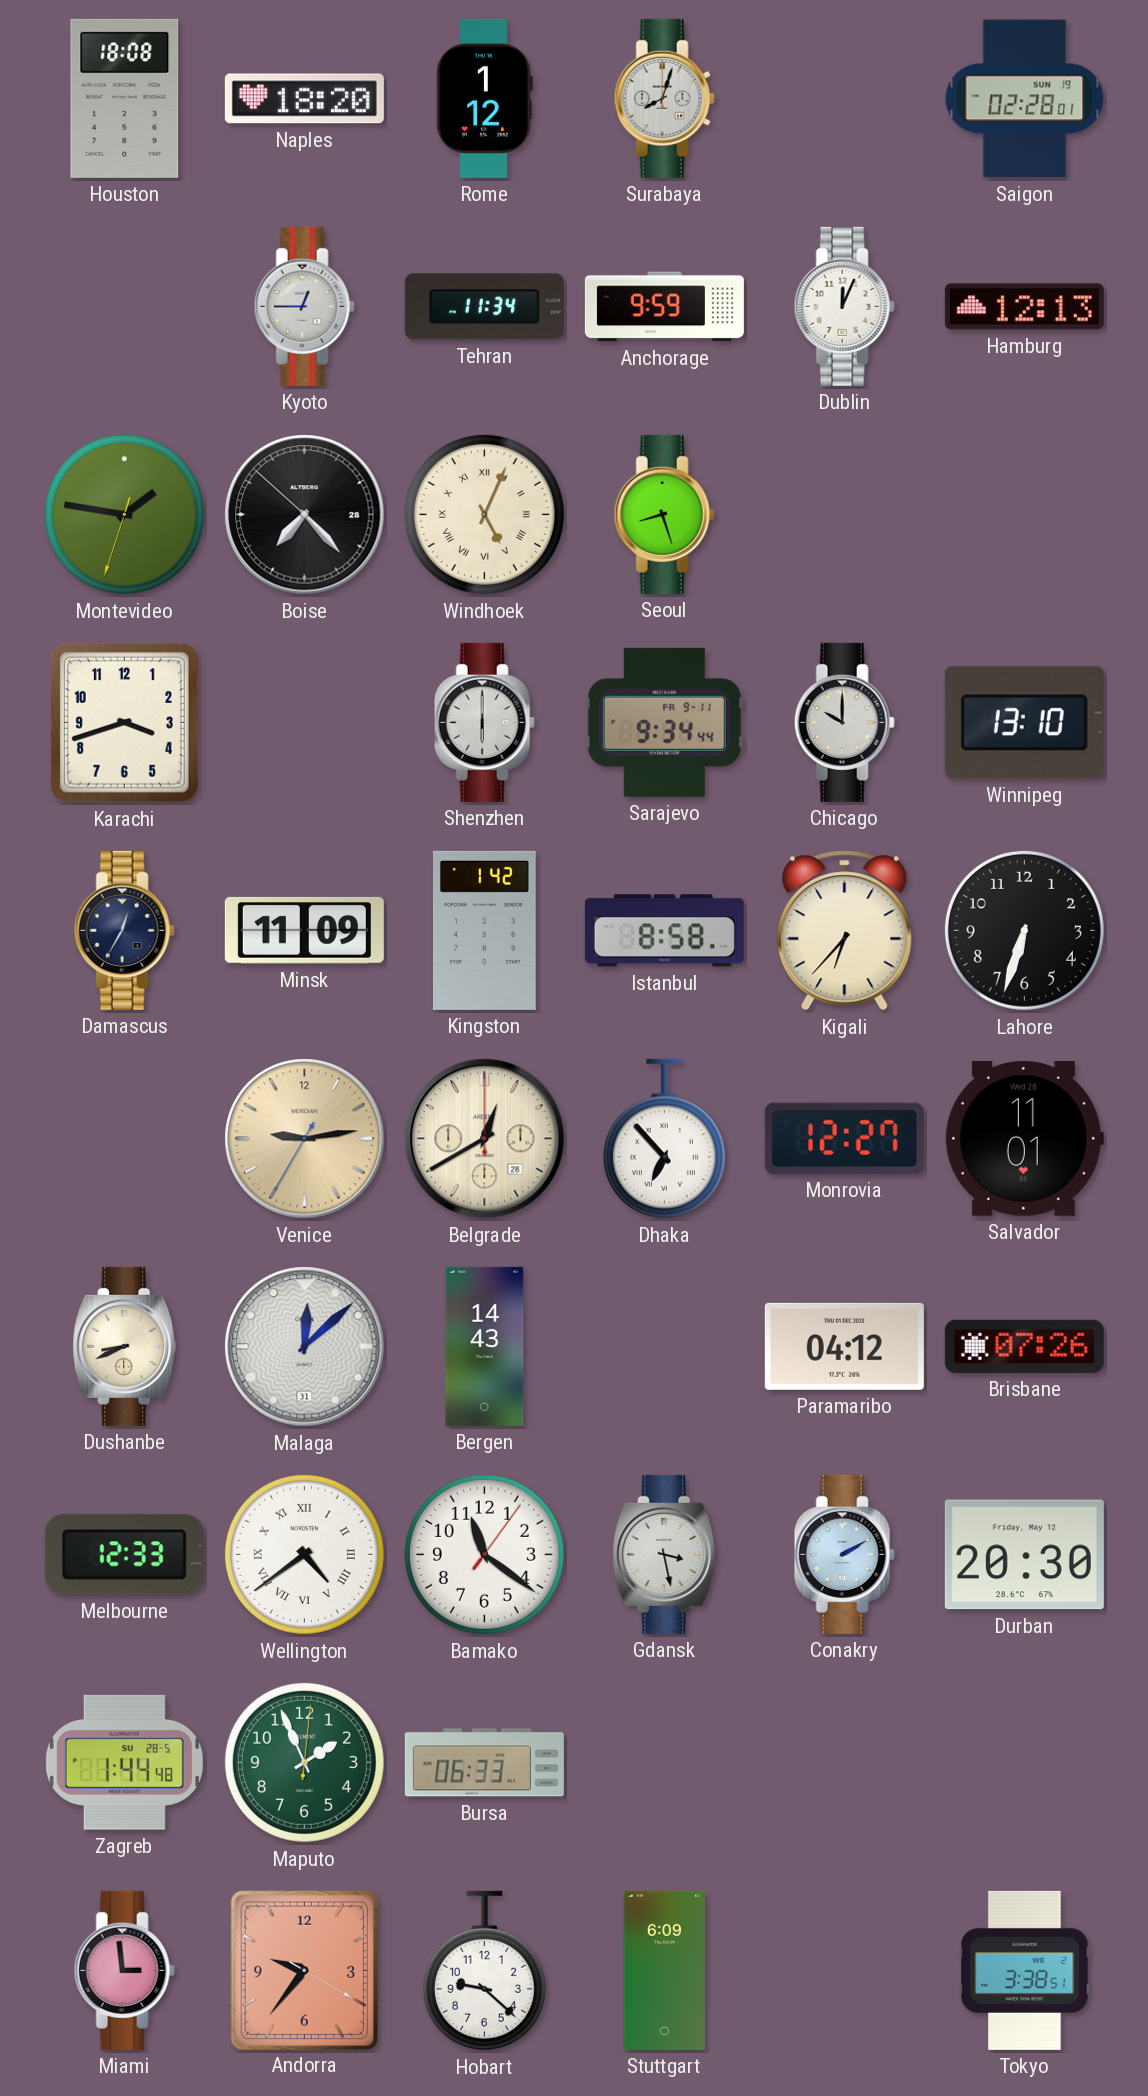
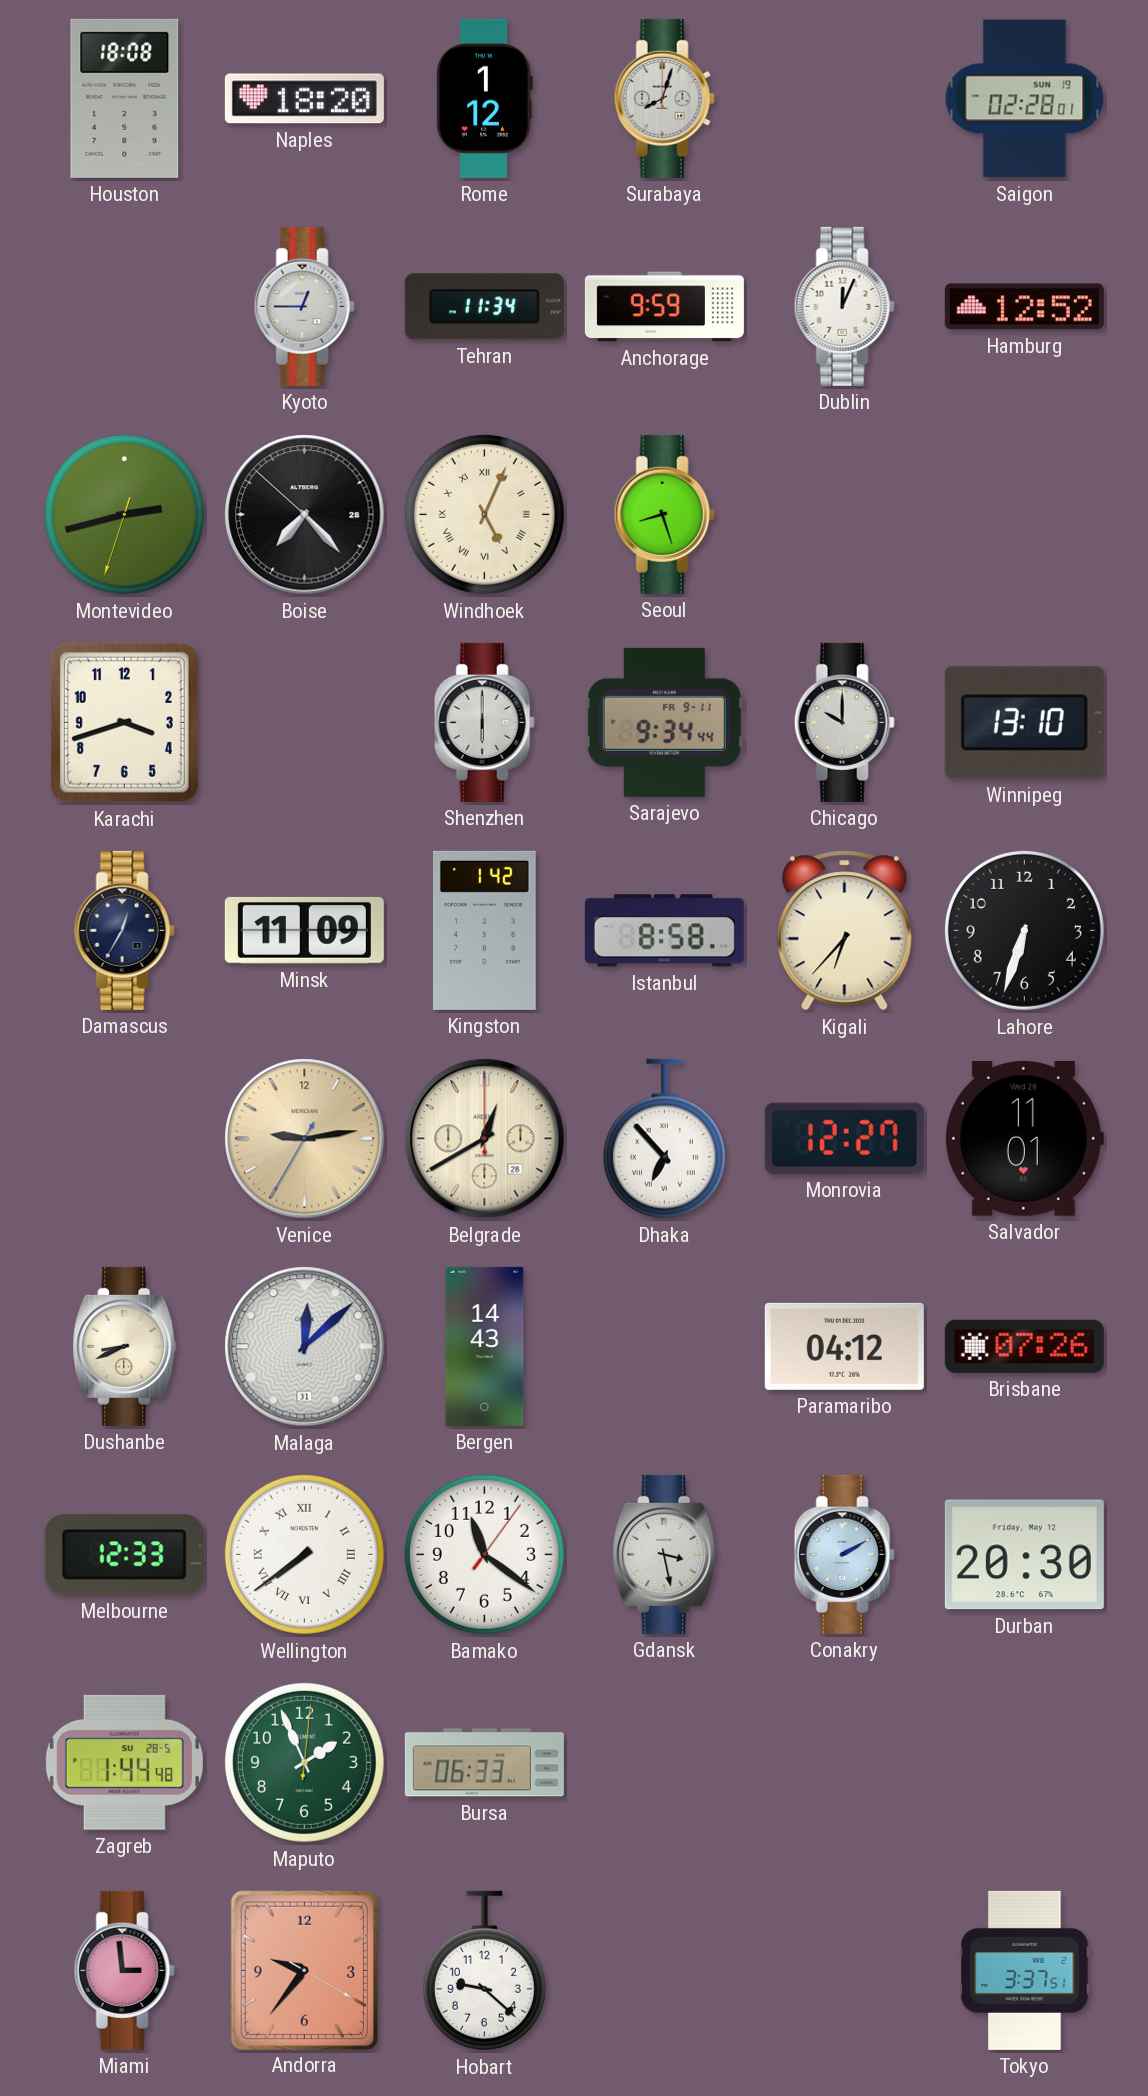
Hamburg: 12:13 -> 12:52 (1024, 307)
Montevideo: 1:46 -> 2:42 (124, 514)
Wellington: 4:39 -> 7:39 (304, 1554)
Stuttgart: 6:09 -> none (664, 1970)
Tokyo: 3:38 -> 3:37 (1025, 1970)
